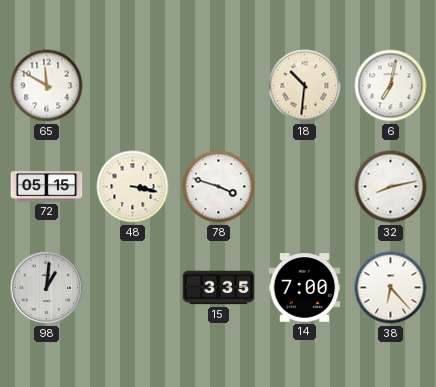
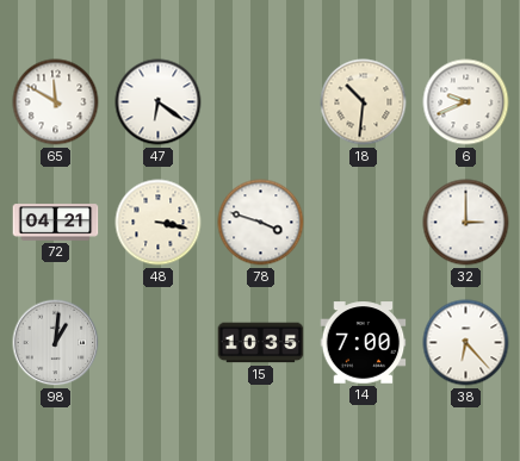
47: none -> 6:21 (159, 102)
6: 7:02 -> 9:41 (466, 102)
72: 05:15 -> 04:21 (56, 223)
32: 8:13 -> 3:00 (466, 223)
15: 3:35 -> 10:35 (261, 343)
